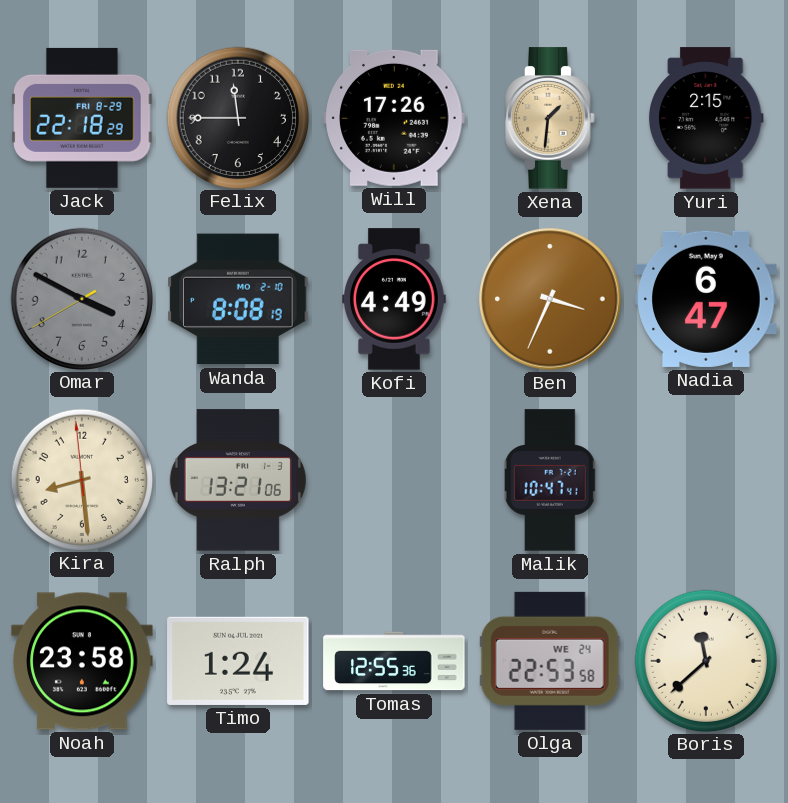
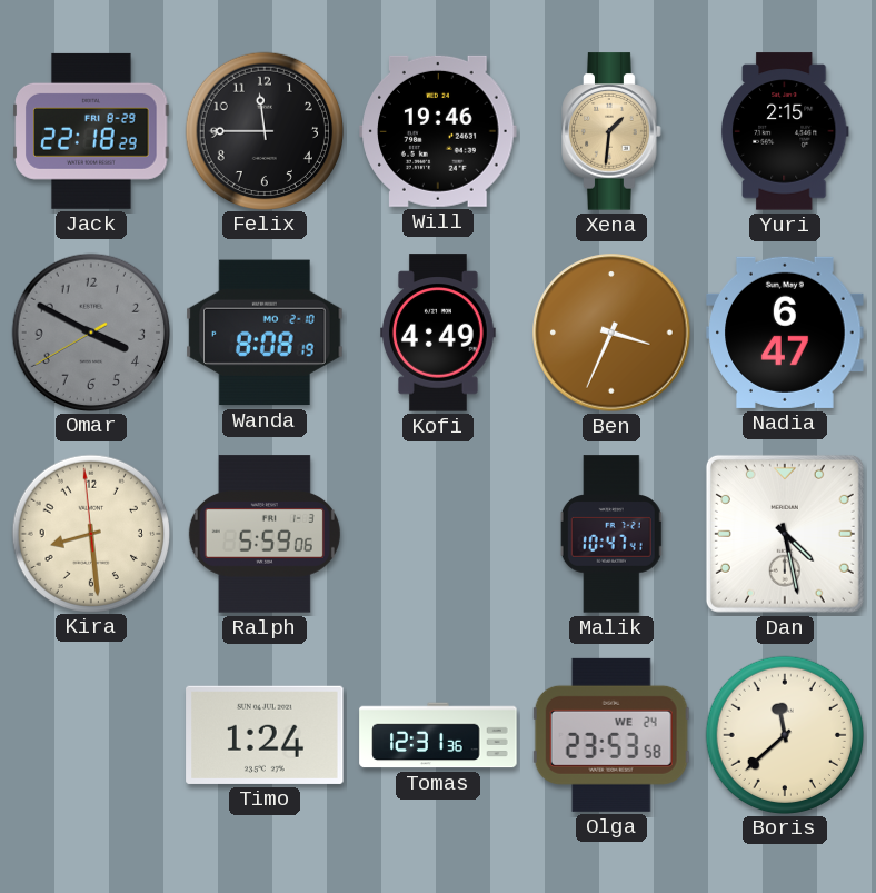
Will: 17:26 -> 19:46 (438, 131)
Ralph: 13:21 -> 5:59 (265, 534)
Dan: none -> 4:28 (785, 534)
Noah: 23:58 -> none (82, 661)
Tomas: 12:55 -> 12:31 (438, 735)
Olga: 22:53 -> 23:53 (611, 735)
